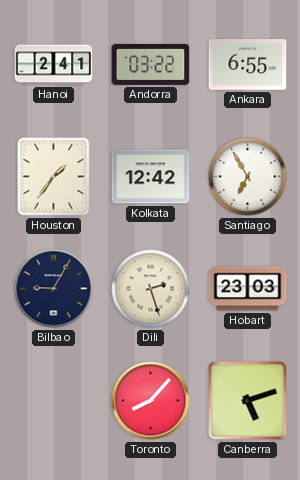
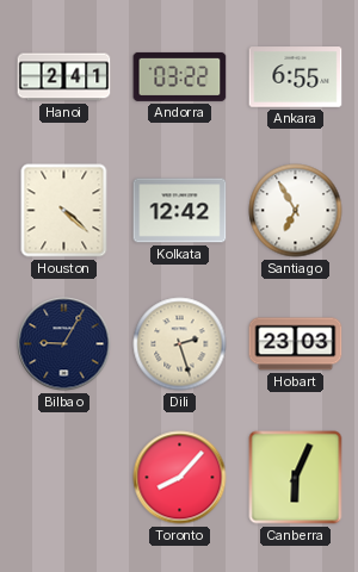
Houston: 1:36 -> 4:22 (64, 211)
Canberra: 5:12 -> 6:04 (296, 478)
